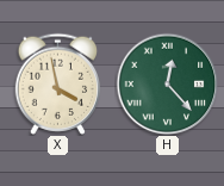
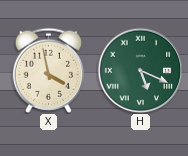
H: 12:23 -> 5:19 (140, 70)
